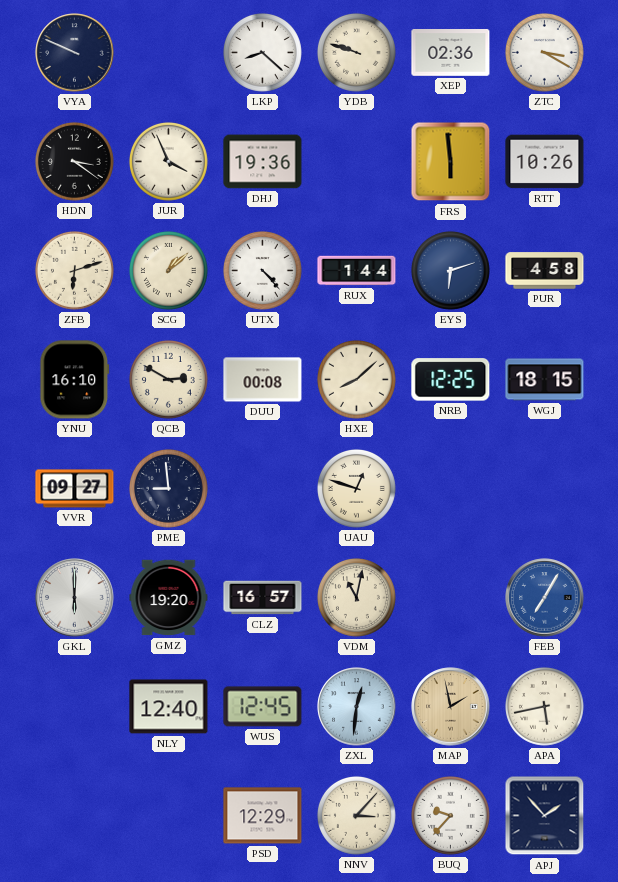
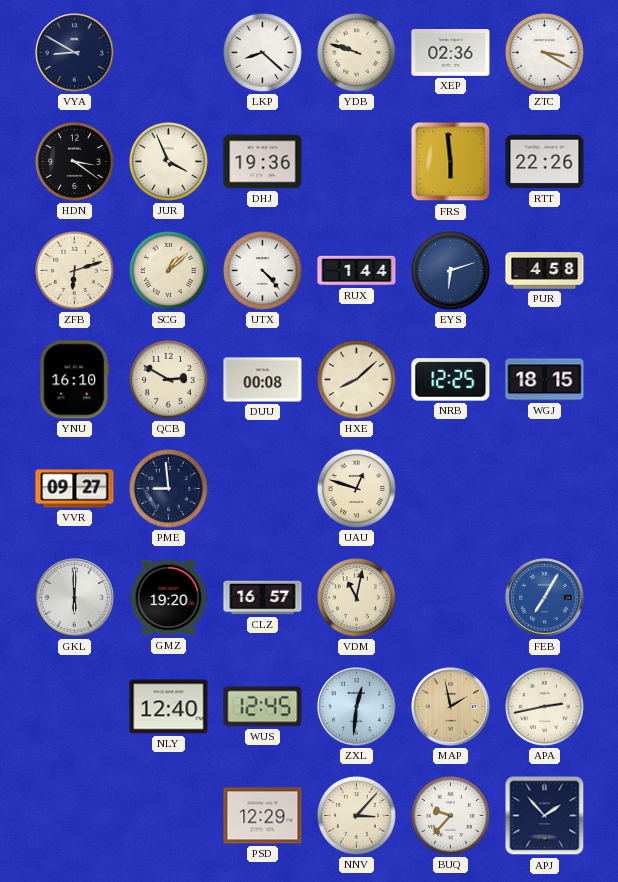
VYA: 9:49 -> 8:50 (75, 53)
RTT: 10:26 -> 22:26 (545, 162)
APA: 5:43 -> 2:43 (544, 706)
